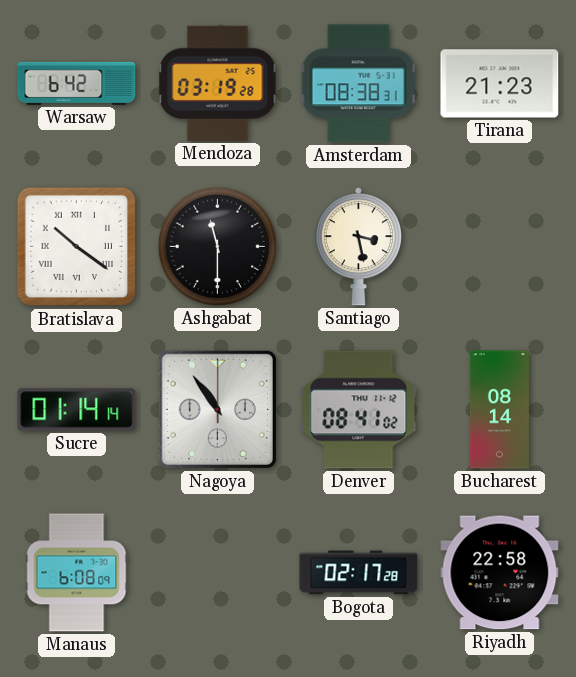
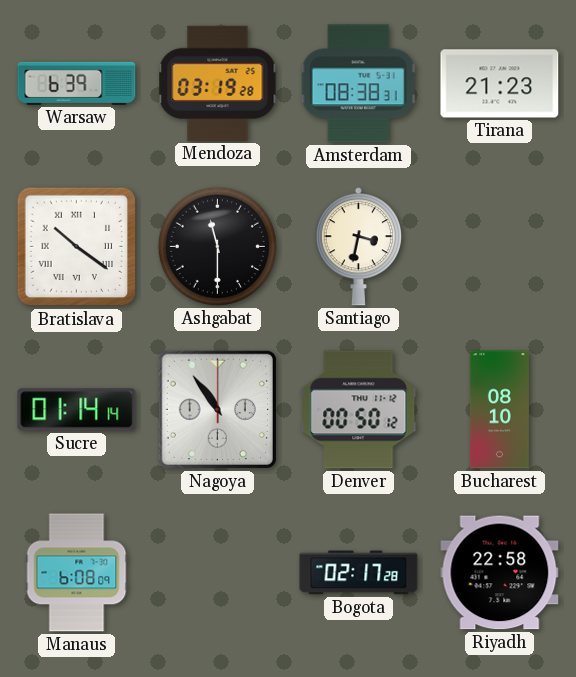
Warsaw: 6:42 -> 6:39 (77, 83)
Santiago: 3:28 -> 3:32 (358, 247)
Denver: 08:41 -> 00:50 (359, 410)
Bucharest: 08:14 -> 08:10 (499, 410)
